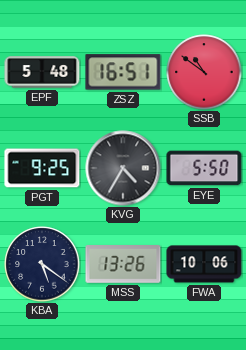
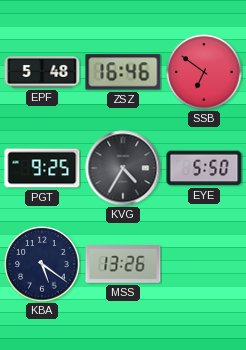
ZSZ: 16:51 -> 16:46 (123, 72)
SSB: 10:51 -> 6:51 (204, 72)
FWA: 10:06 -> none (204, 264)
